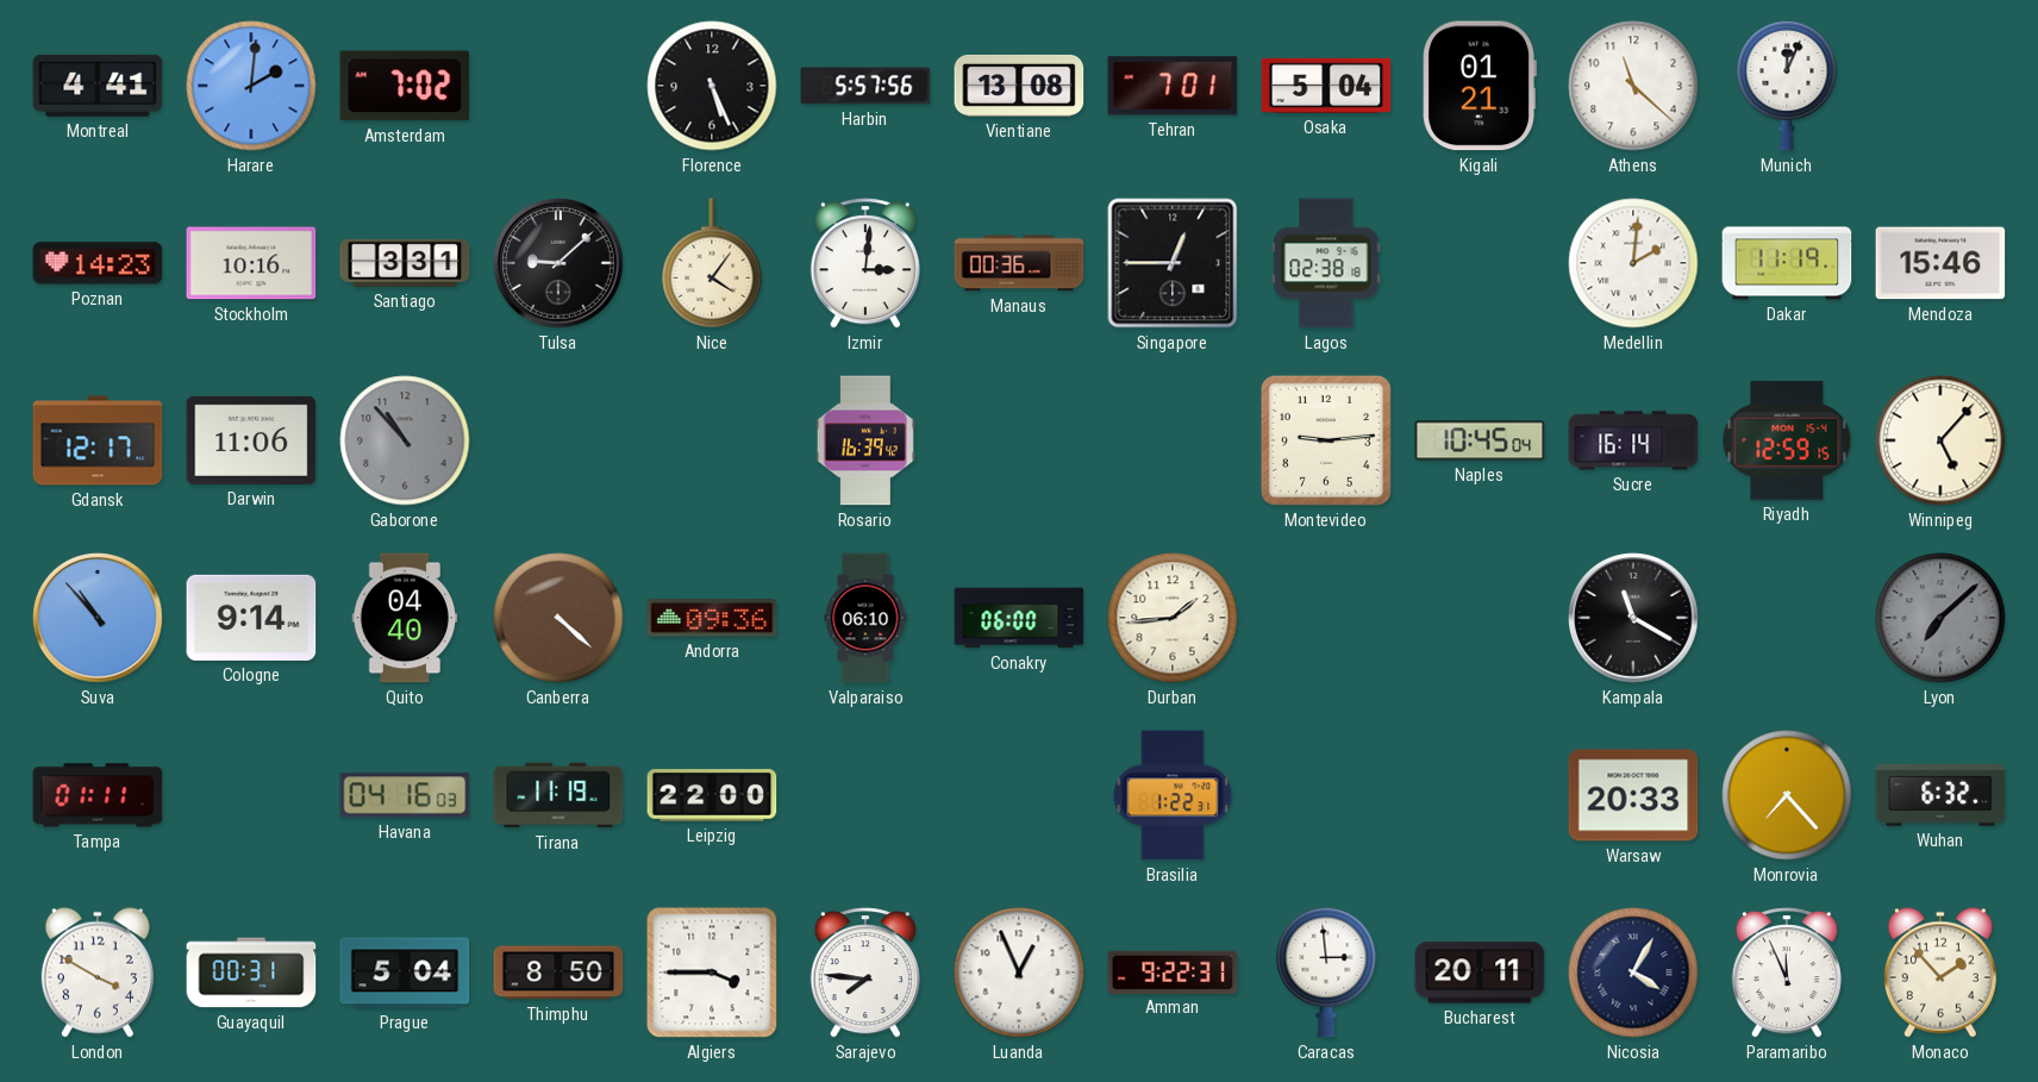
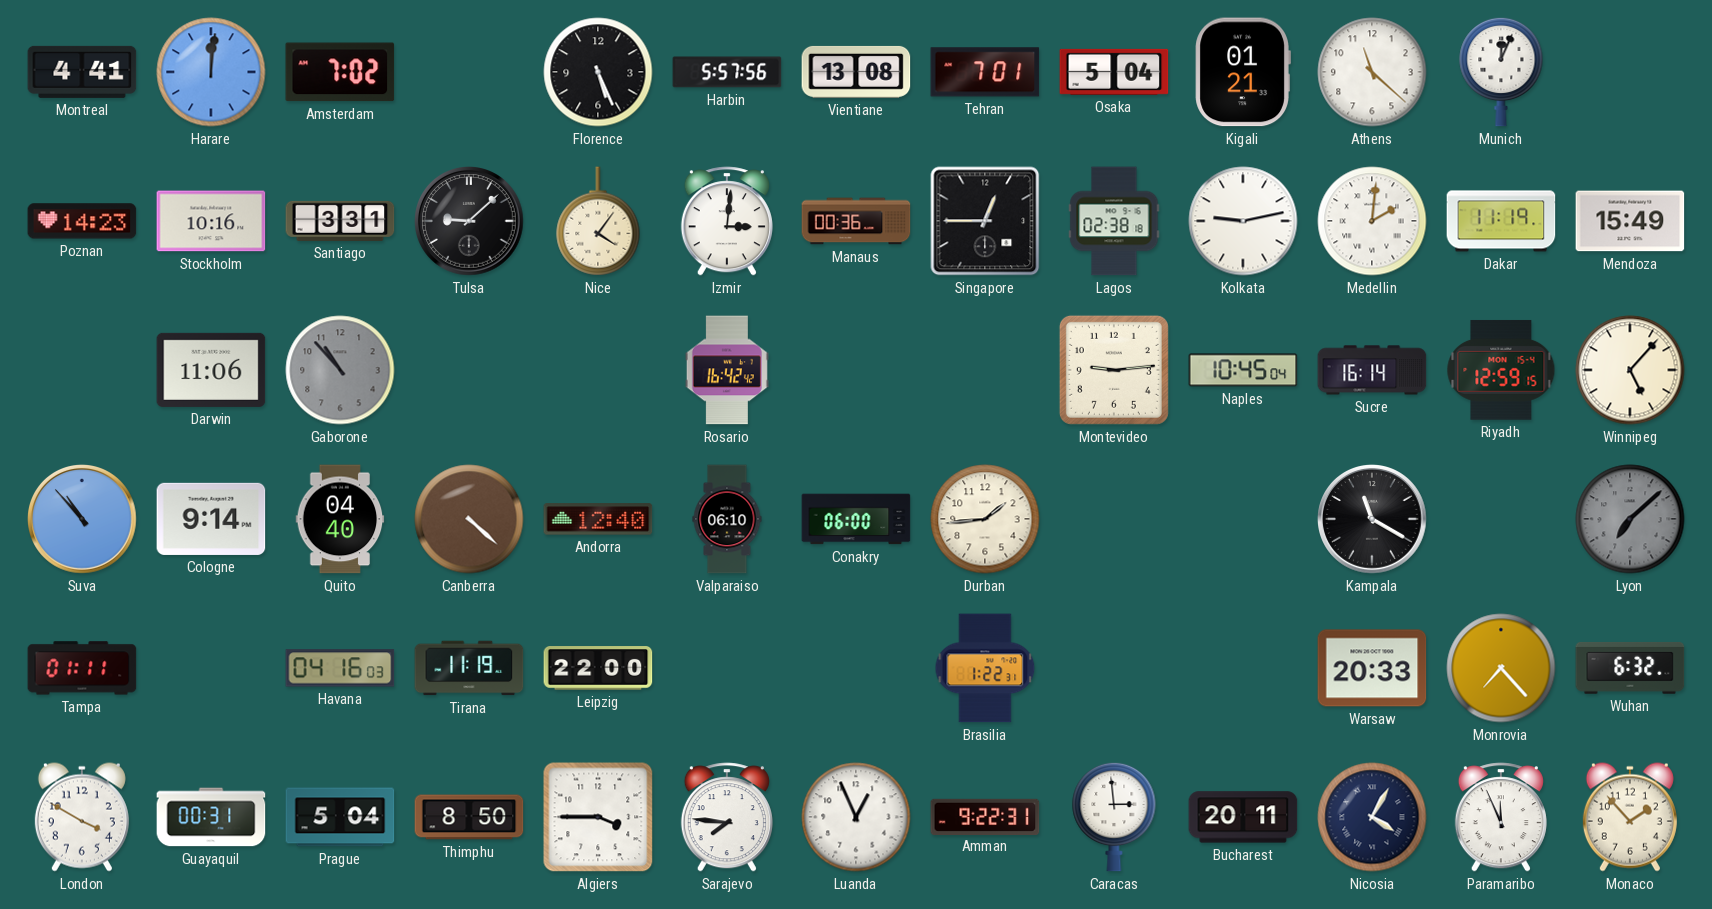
Harare: 2:01 -> 12:01 (211, 72)
Kolkata: none -> 9:13 (1243, 221)
Mendoza: 15:46 -> 15:49 (1630, 221)
Gdansk: 12:17 -> none (98, 440)
Rosario: 16:39 -> 16:42 (727, 370)
Andorra: 09:36 -> 12:40 (598, 519)
